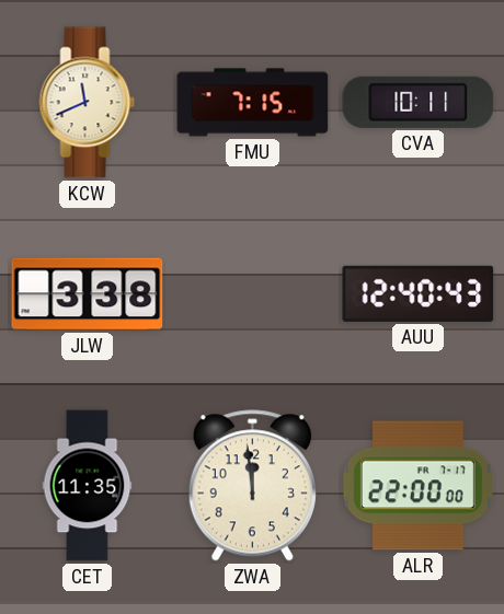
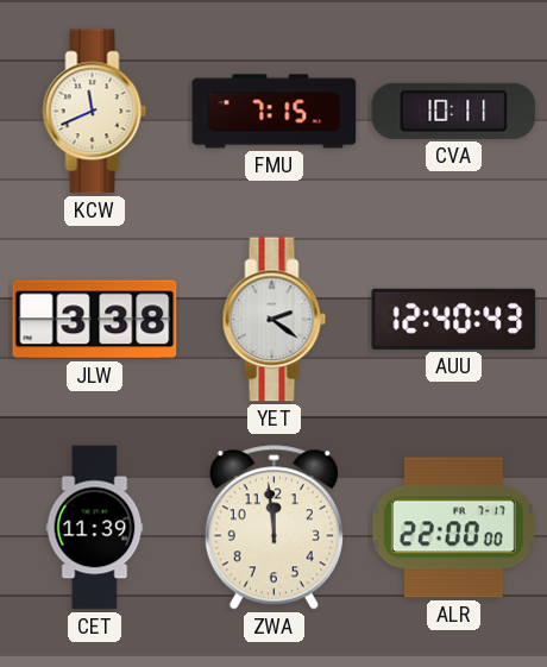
YET: none -> 2:21 (275, 320)
CET: 11:35 -> 11:39 (95, 528)
